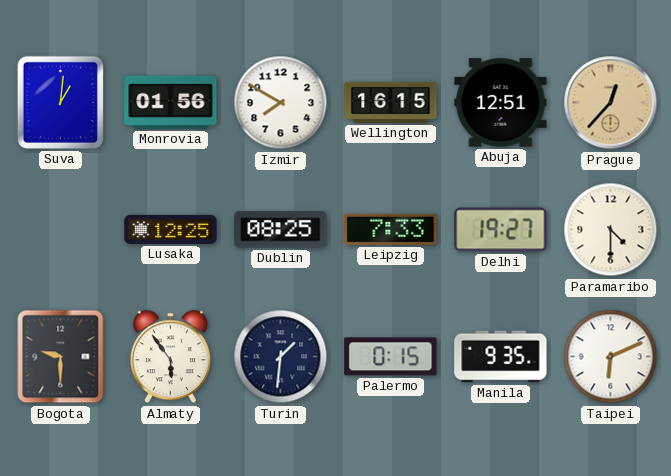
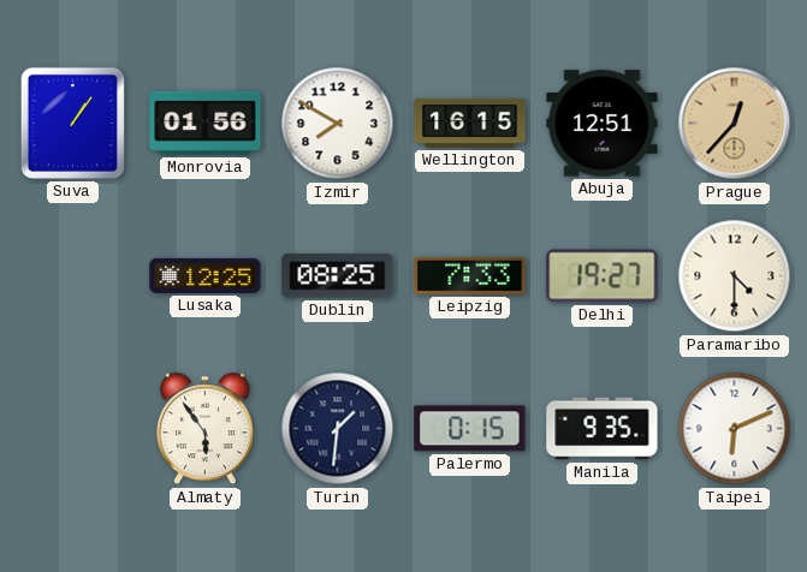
Suva: 1:01 -> 1:06 (72, 123)
Bogota: 9:30 -> none (61, 357)
